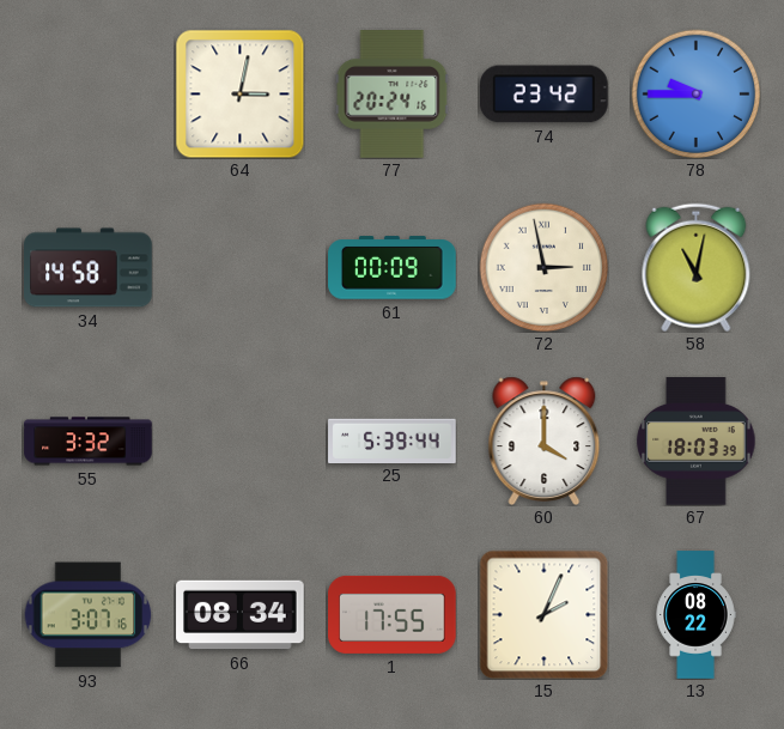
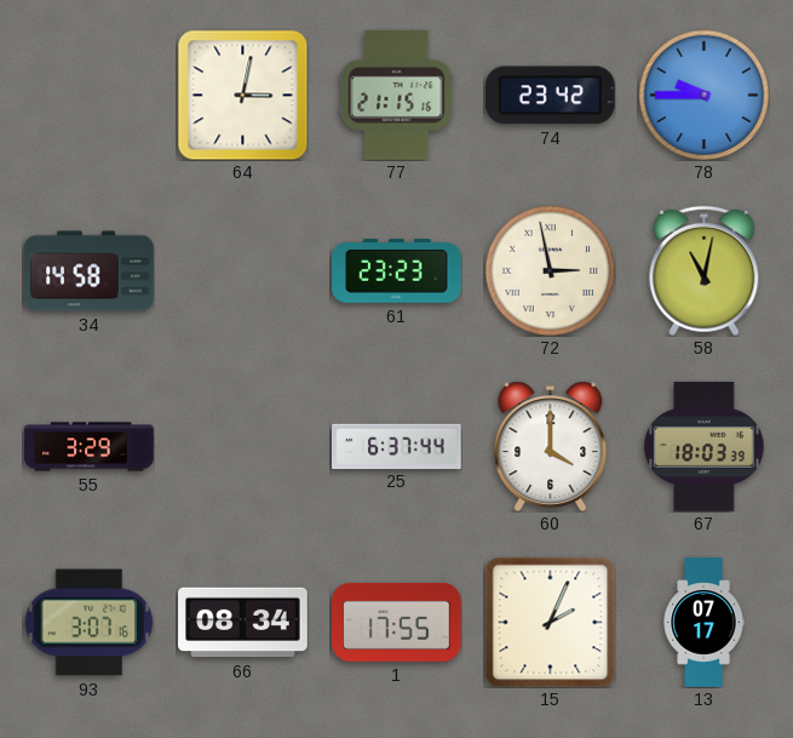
77: 20:24 -> 21:15 (397, 96)
61: 00:09 -> 23:23 (397, 271)
55: 3:32 -> 3:29 (90, 447)
25: 5:39 -> 6:37 (397, 446)
13: 08:22 -> 07:17 (703, 623)
